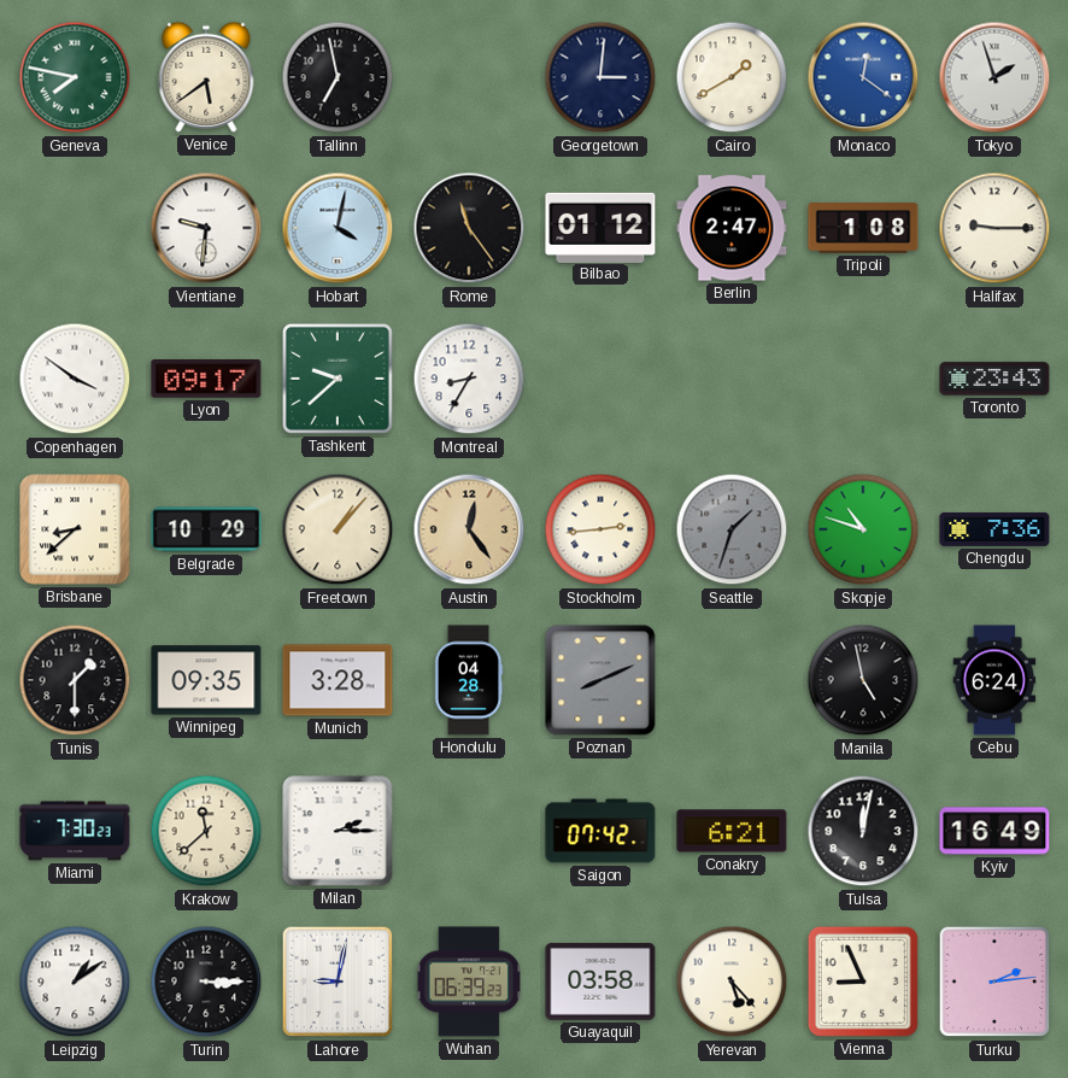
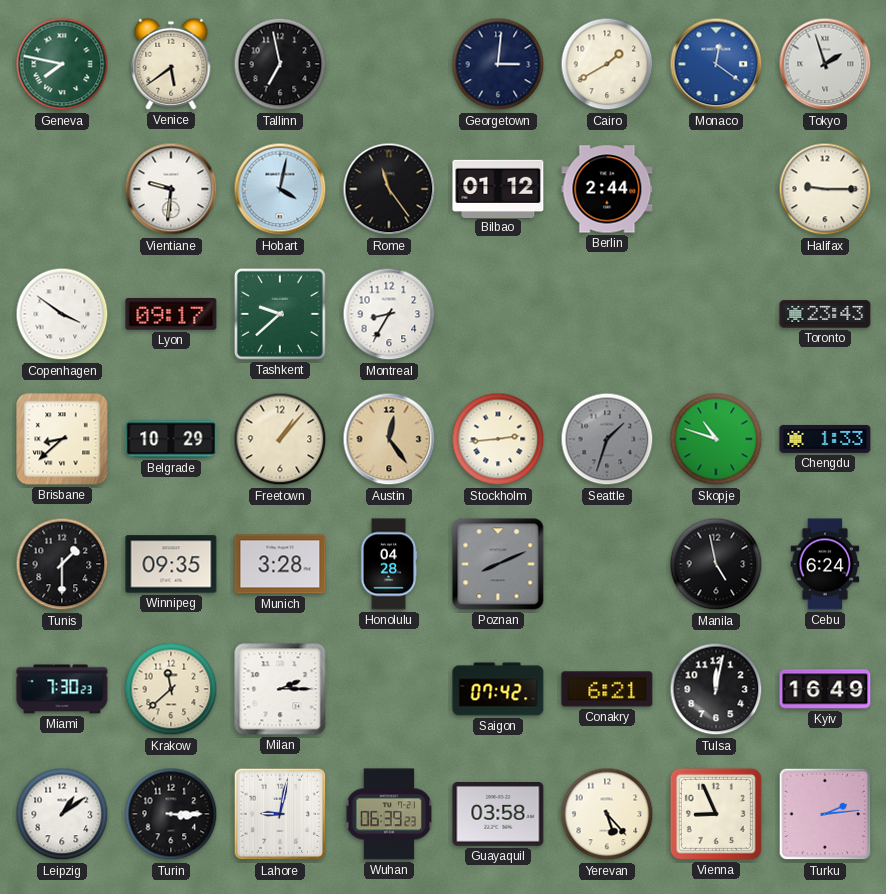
Berlin: 2:47 -> 2:44 (607, 189)
Tripoli: 1:08 -> none (863, 229)
Chengdu: 7:36 -> 1:33 (825, 439)
